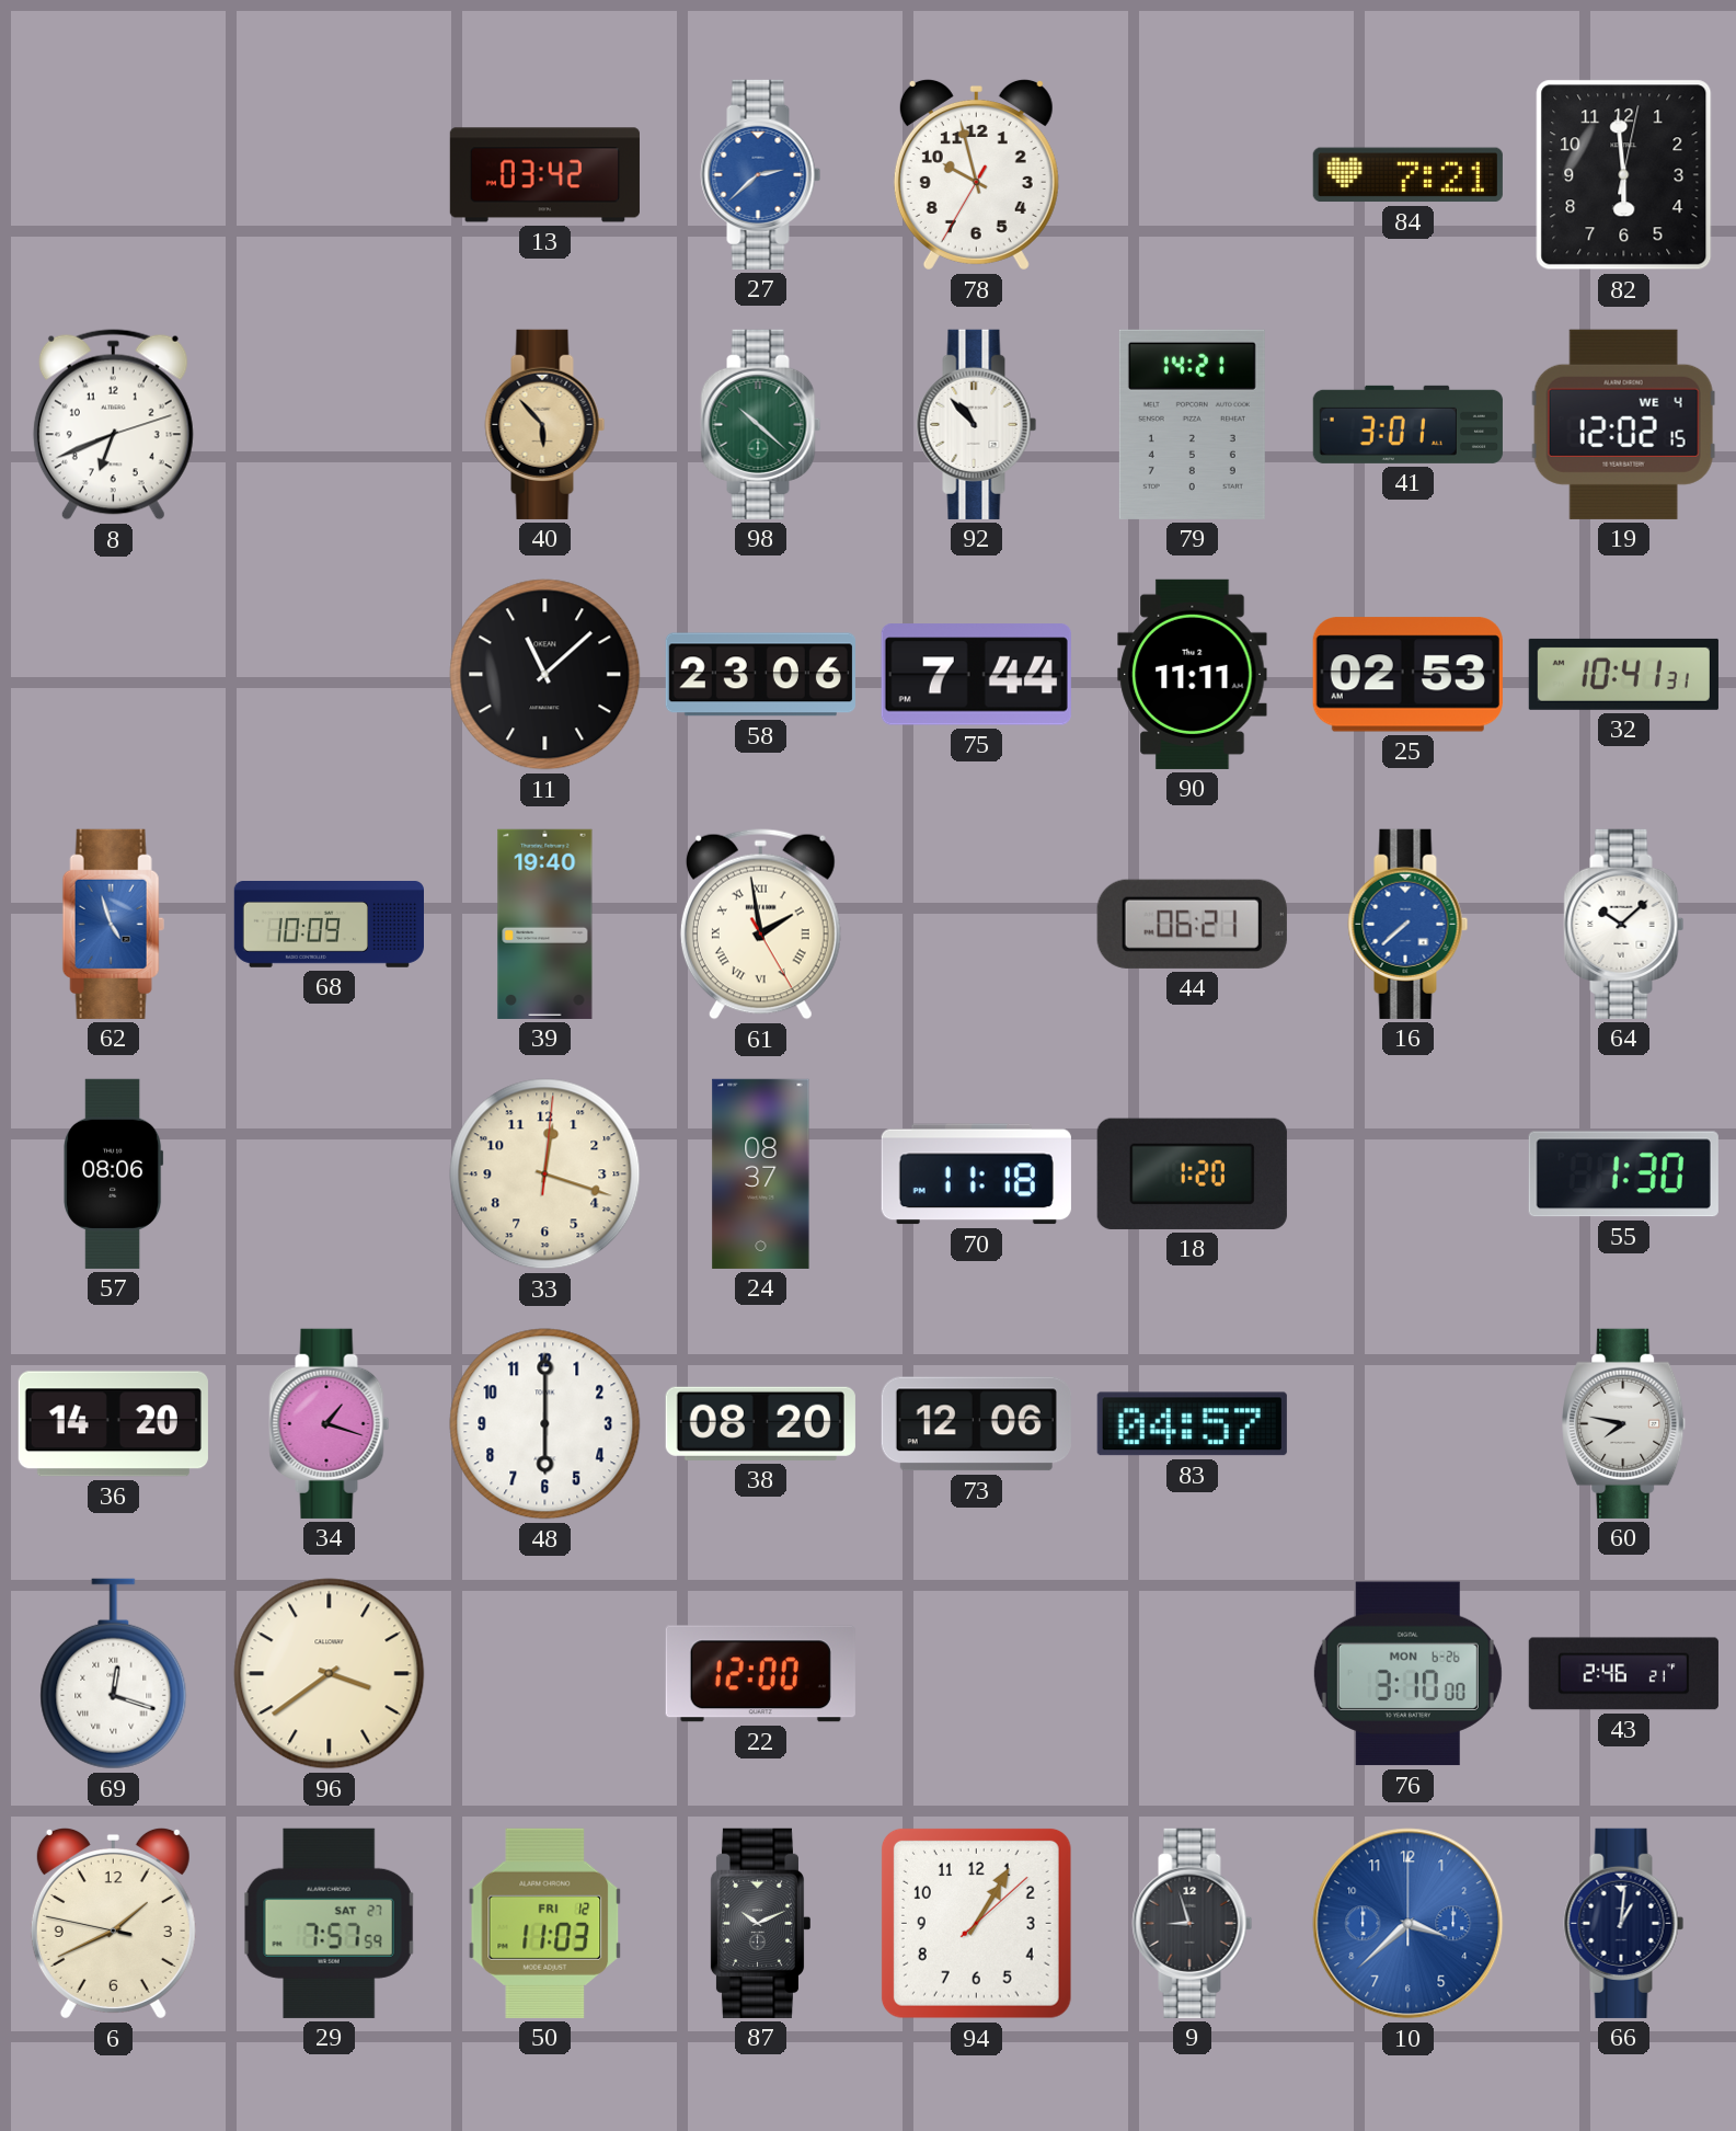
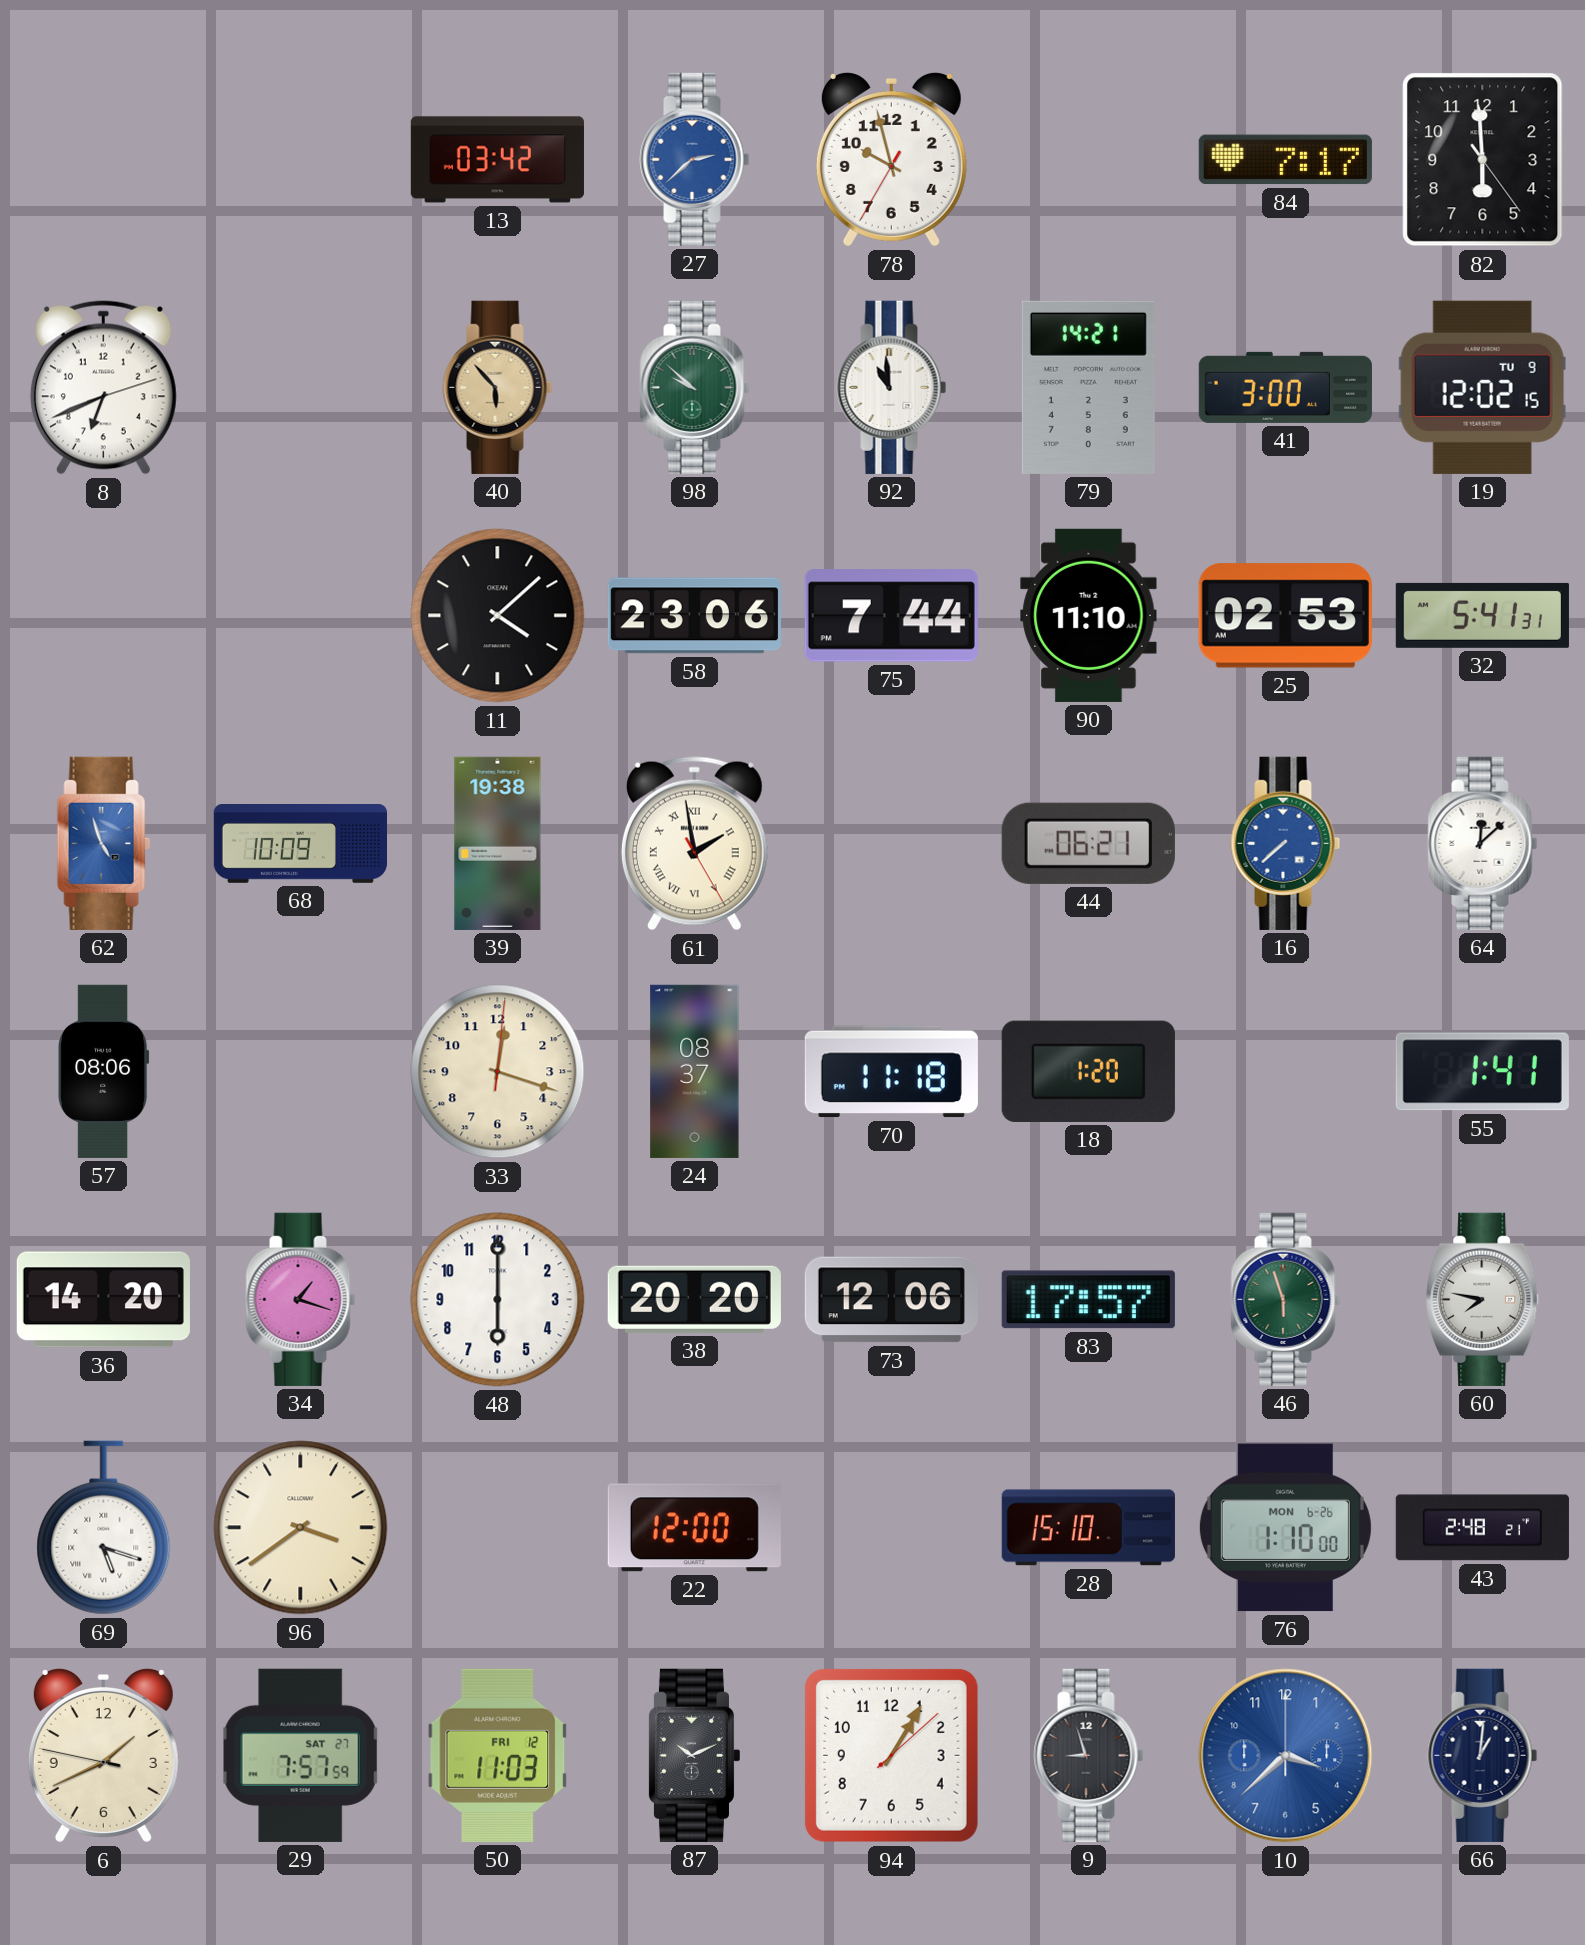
84: 7:21 -> 7:17 (1285, 160)
82: 5:59:02 -> 5:59:24 (1483, 160)
98: 10:22 -> 9:52 (695, 387)
92: 10:53 -> 10:59 (892, 387)
41: 3:01 -> 3:00 (1285, 387)
19 date: WE 4 -> TU 9 (1482, 387)
11: 11:08 -> 4:08 (498, 616)
90: 11:11 -> 11:10 (1089, 615)
32: 10:41 -> 5:41 (1482, 615)
39: 19:40 -> 19:38 (498, 843)
64: 10:08 -> 12:08 (1483, 843)
55: 1:30 -> 1:41 (1482, 1072)
38: 08:20 -> 20:20 (694, 1299)
83: 04:57 -> 17:57 (1088, 1300)
46: none -> 5:57 (1286, 1299)
69: 12:18 -> 5:18 (104, 1528)
28: none -> 15:10 (1088, 1528)
76: 3:10 -> 1:10 (1285, 1528)
43: 2:46 -> 2:48 (1482, 1528)
